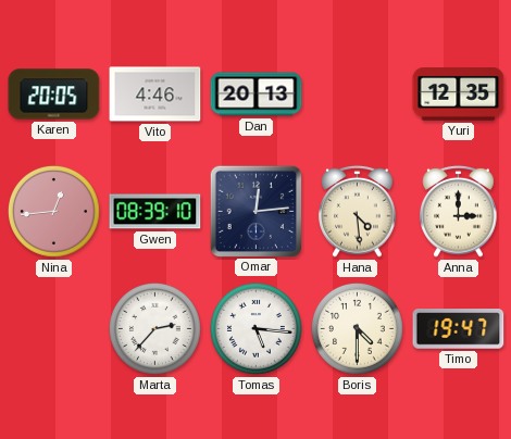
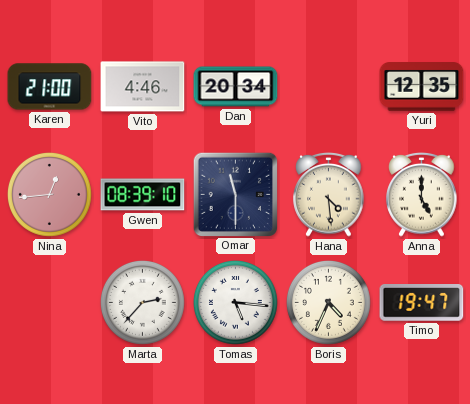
Karen: 20:05 -> 21:00 (50, 87)
Dan: 20:13 -> 20:34 (236, 87)
Omar: 12:14 -> 11:30 (235, 194)
Anna: 3:00 -> 5:00 (422, 195)
Boris: 4:30 -> 4:34 (328, 302)
